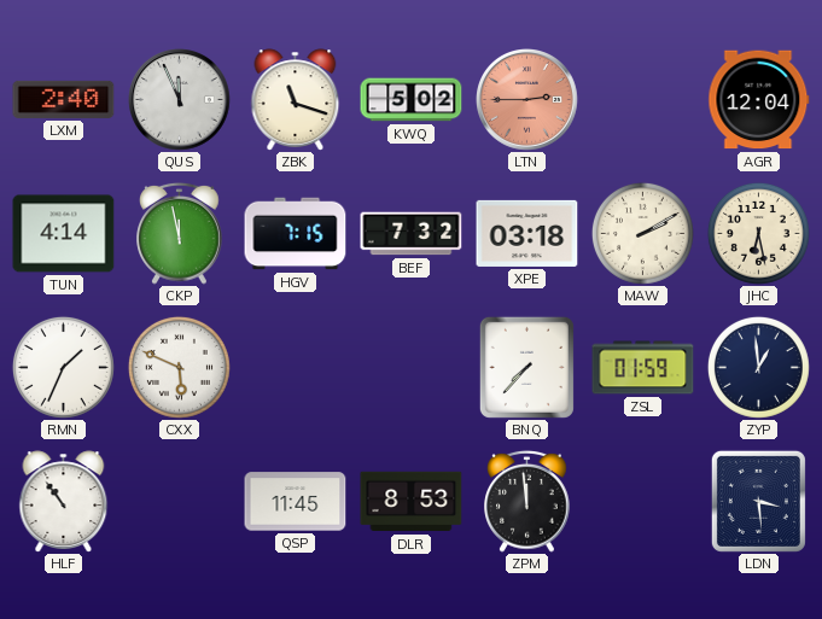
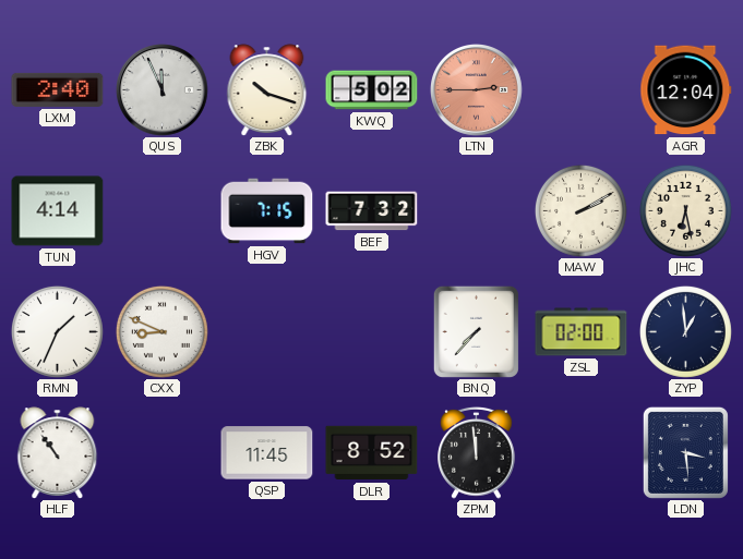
ZBK: 11:18 -> 10:18 (267, 90)
CKP: 11:58 -> none (180, 233)
XPE: 03:18 -> none (527, 233)
CXX: 5:49 -> 8:49 (161, 331)
ZSL: 01:59 -> 02:00 (582, 332)
DLR: 8:53 -> 8:52 (372, 453)
